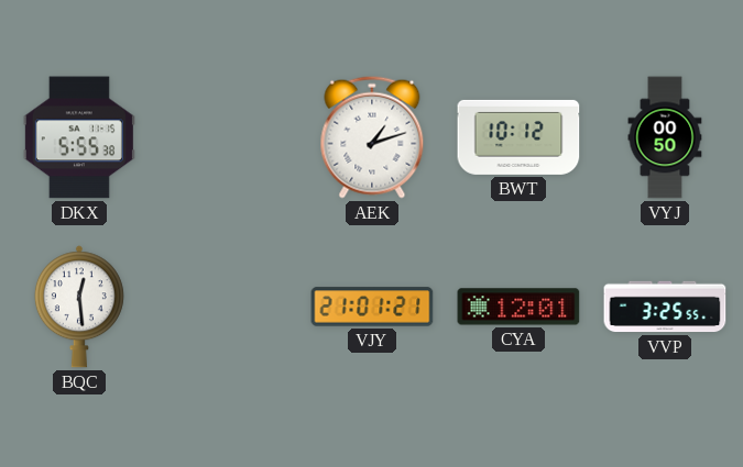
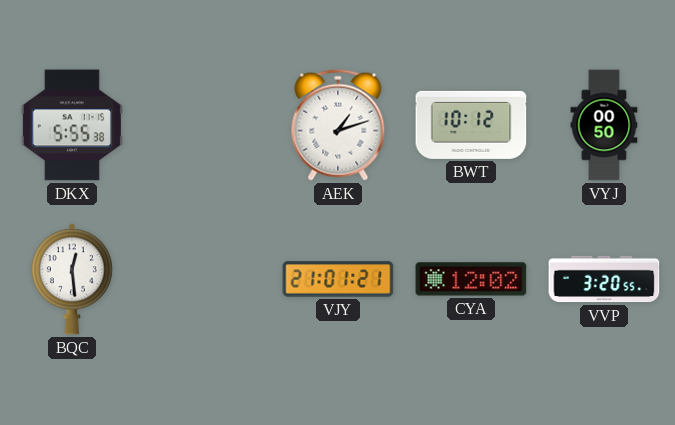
CYA: 12:01 -> 12:02 (471, 279)
VVP: 3:25 -> 3:20 (604, 279)
